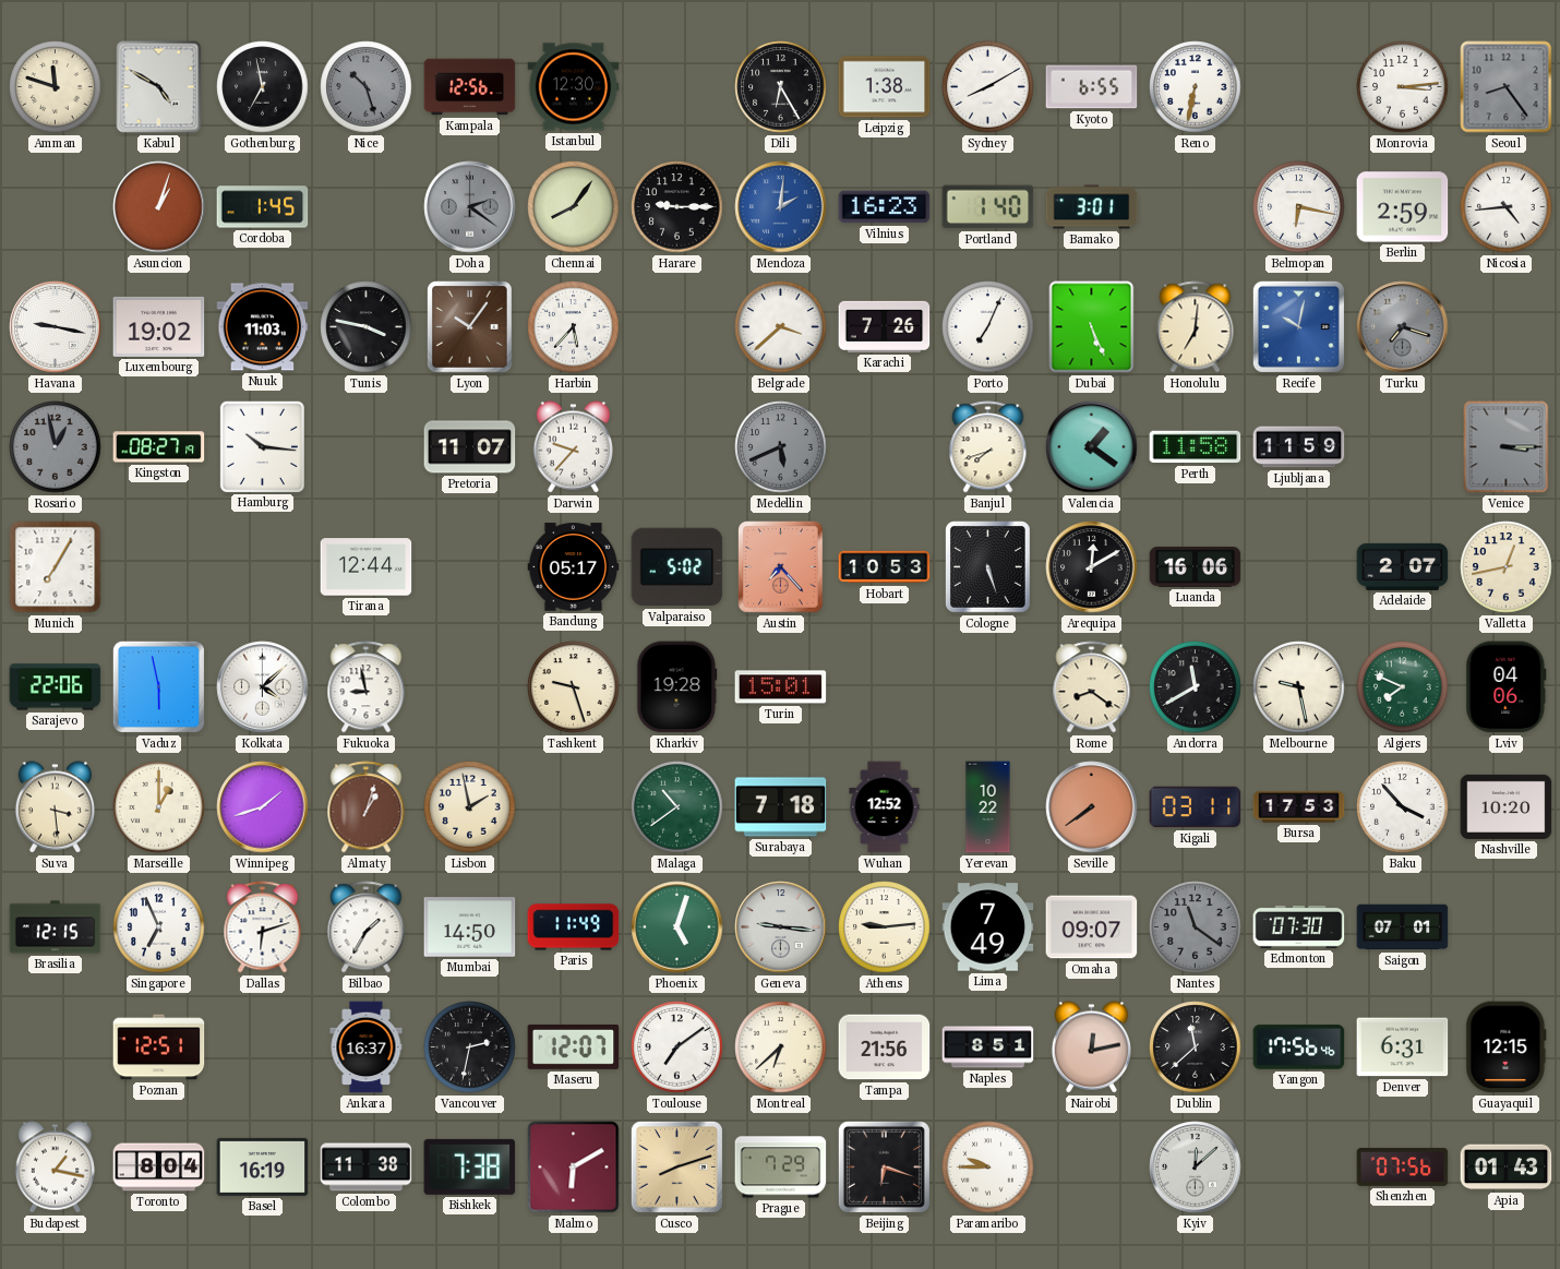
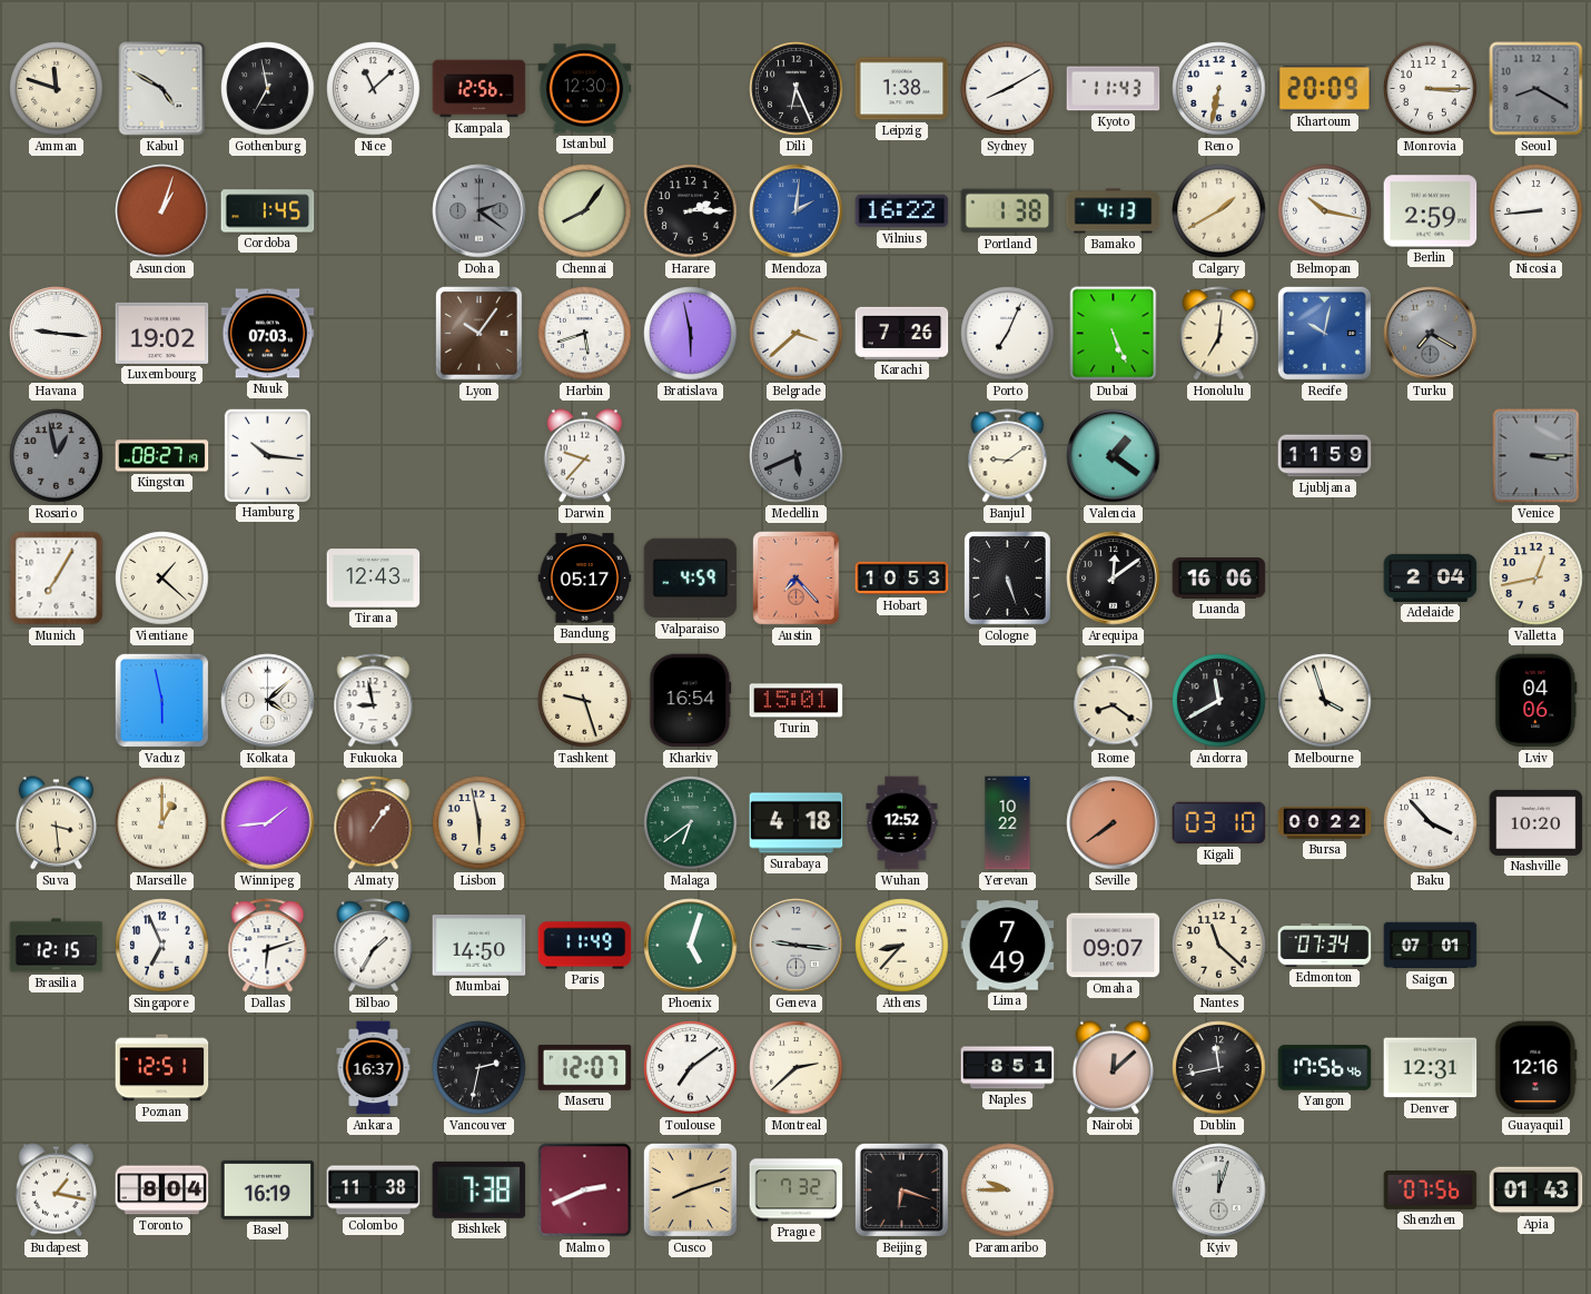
Nice: 10:27 -> 11:08 (374, 89)
Nice dial: grey -> white (374, 89)
Dili: 6:25 -> 6:26 (797, 89)
Kyoto: 6:55 -> 11:43 (1114, 89)
Khartoum: none -> 20:09 (1325, 88)
Monrovia: 3:14 -> 3:15 (1431, 89)
Seoul: 8:24 -> 8:20 (1536, 89)
Harare: 9:15 -> 2:15 (691, 211)
Vilnius: 16:23 -> 16:22 (902, 211)
Portland: 1:40 -> 1:38 (1008, 211)
Bamako: 3:01 -> 4:13 (1114, 211)
Calgary: none -> 1:40 (1219, 211)
Belmopan: 6:17 -> 10:17 (1325, 211)
Nicosia: 4:44 -> 8:44 (1536, 211)
Havana: 9:17 -> 9:16 (57, 334)
Nuuk: 11:03 -> 07:03 (268, 334)
Tunis: 3:47 -> none (367, 327)
Harbin: 5:37 -> 5:42 (585, 334)
Bratislava: none -> 5:58 (691, 334)
Turku: 7:18 -> 7:20 (1431, 334)
Pretoria: 11:07 -> none (470, 447)
Banjul: 7:42 -> 9:09 (1008, 456)
Perth: 11:58 -> none (1196, 447)
Vientiane: none -> 1:22 (162, 579)
Tirana: 12:44 -> 12:43 (374, 579)
Valparaiso: 5:02 -> 4:59 (691, 579)
Arequipa: 12:10 -> 12:09 (1114, 579)
Adelaide: 2:07 -> 2:04 (1431, 577)
Sarajevo: 22:06 -> none (56, 687)
Kharkiv: 19:28 -> 16:54 (691, 701)
Melbourne: 9:28 -> 3:57 (1325, 701)
Algiers: 7:49 -> none (1403, 687)
Winnipeg: 1:42 -> 1:44 (268, 823)
Almaty: 1:03 -> 1:06 (374, 823)
Lisbon: 1:58 -> 5:58 (480, 823)
Malaga: 10:39 -> 6:39 (691, 823)
Surabaya: 7:18 -> 4:18 (797, 823)
Kigali: 03:11 -> 03:10 (1219, 823)
Bursa: 17:53 -> 00:22 (1325, 823)
Athens: 9:14 -> 8:37 (902, 946)
Nantes: 11:21 -> 11:22 (1219, 946)
Nantes dial: grey -> cream (1219, 946)
Edmonton: 07:30 -> 07:34 (1325, 945)
Montreal: 6:38 -> 2:38 (797, 1068)
Tampa: 21:56 -> none (885, 1047)
Nairobi: 12:13 -> 12:08 (1113, 1068)
Dublin: 11:38 -> 11:43 (1219, 1068)
Denver: 6:31 -> 12:31 (1431, 1068)
Guayaquil: 12:15 -> 12:16 (1536, 1068)
Malmo: 6:10 -> 2:41 (585, 1191)
Prague: 7:29 -> 7:32 (797, 1191)
Kyiv: 12:08 -> 12:03 (1219, 1191)
